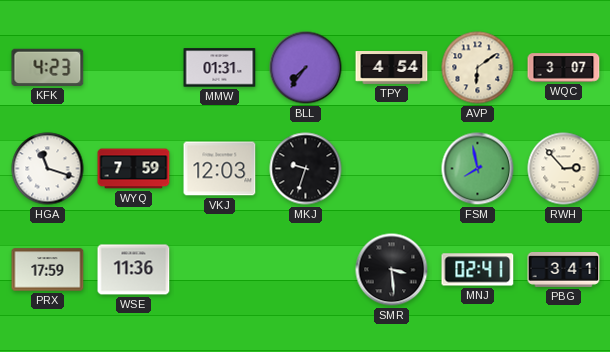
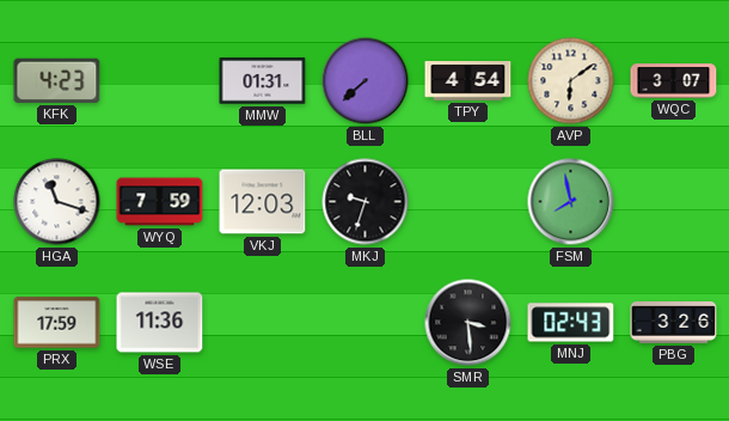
BLL: 7:36 -> 7:38 (366, 81)
RWH: 2:53 -> none (564, 169)
MNJ: 02:41 -> 02:43 (571, 323)
PBG: 3:41 -> 3:26 (674, 323)
